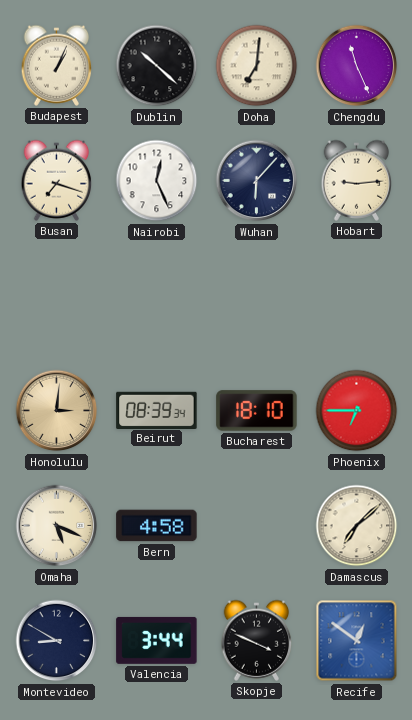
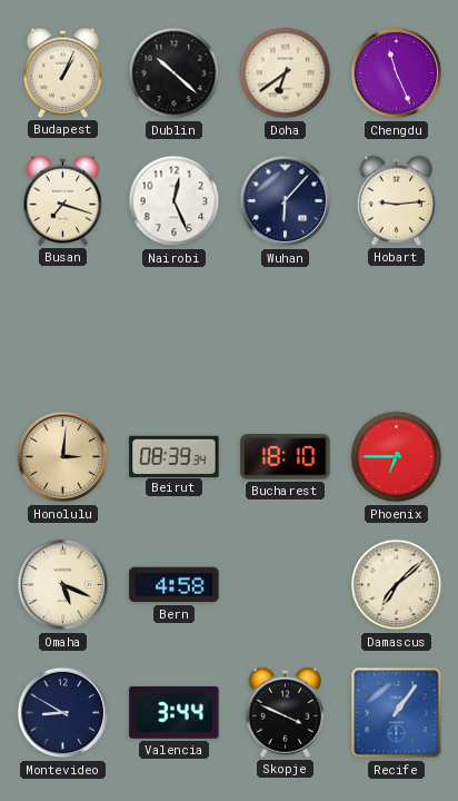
Doha: 7:01 -> 6:39 (286, 73)
Recife: 12:51 -> 1:06 (397, 713)
